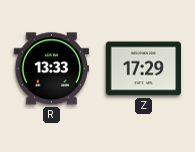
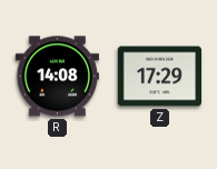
R: 13:33 -> 14:08 (57, 77)
